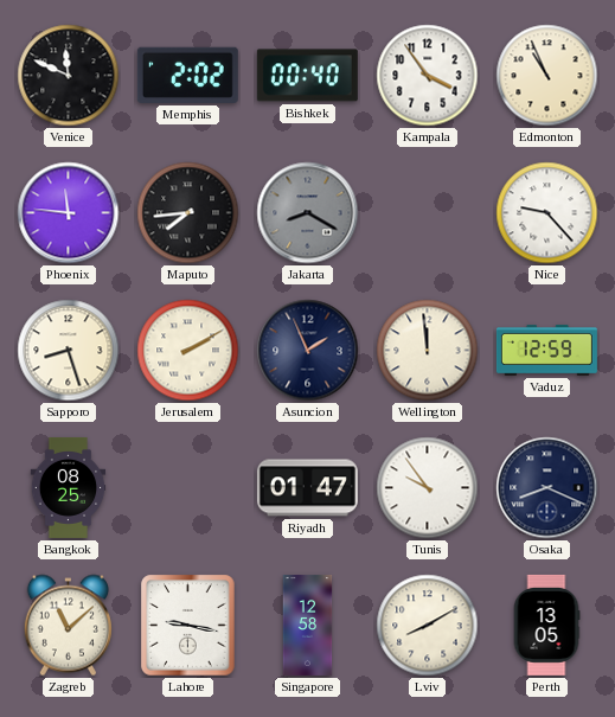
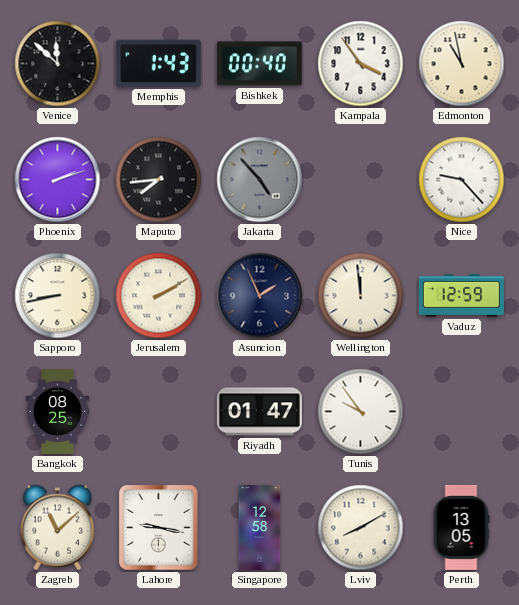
Venice: 11:49 -> 11:52 (58, 64)
Memphis: 2:02 -> 1:43 (158, 63)
Edmonton: 10:56 -> 10:58 (462, 64)
Phoenix: 11:46 -> 2:12 (58, 180)
Jakarta: 8:20 -> 4:53 (260, 180)
Sapporo: 8:27 -> 8:43 (58, 296)
Osaka: 8:19 -> none (547, 488)
